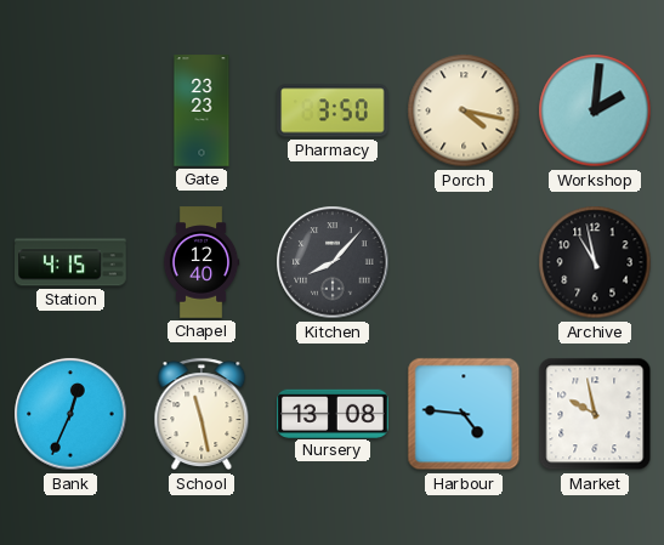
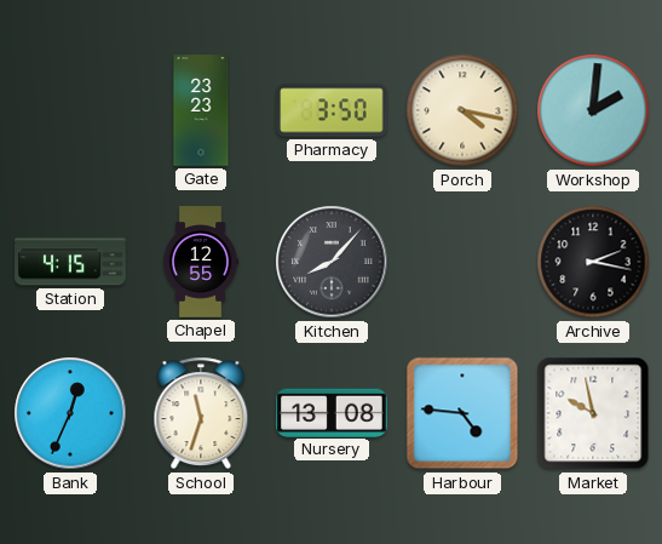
Chapel: 12:40 -> 12:55 (201, 262)
Archive: 10:58 -> 2:17 (593, 262)
School: 11:28 -> 11:33 (201, 413)
